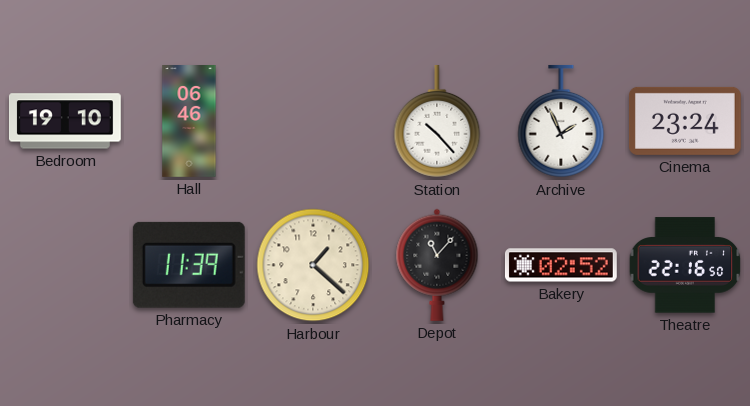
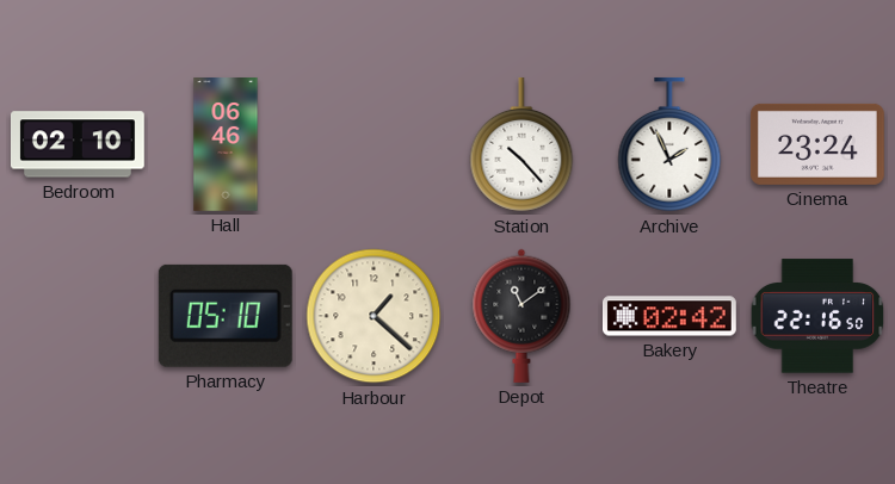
Bedroom: 19:10 -> 02:10 (78, 144)
Pharmacy: 11:39 -> 05:10 (226, 316)
Depot: 11:07 -> 11:09 (521, 316)
Bakery: 02:52 -> 02:42 (669, 316)
